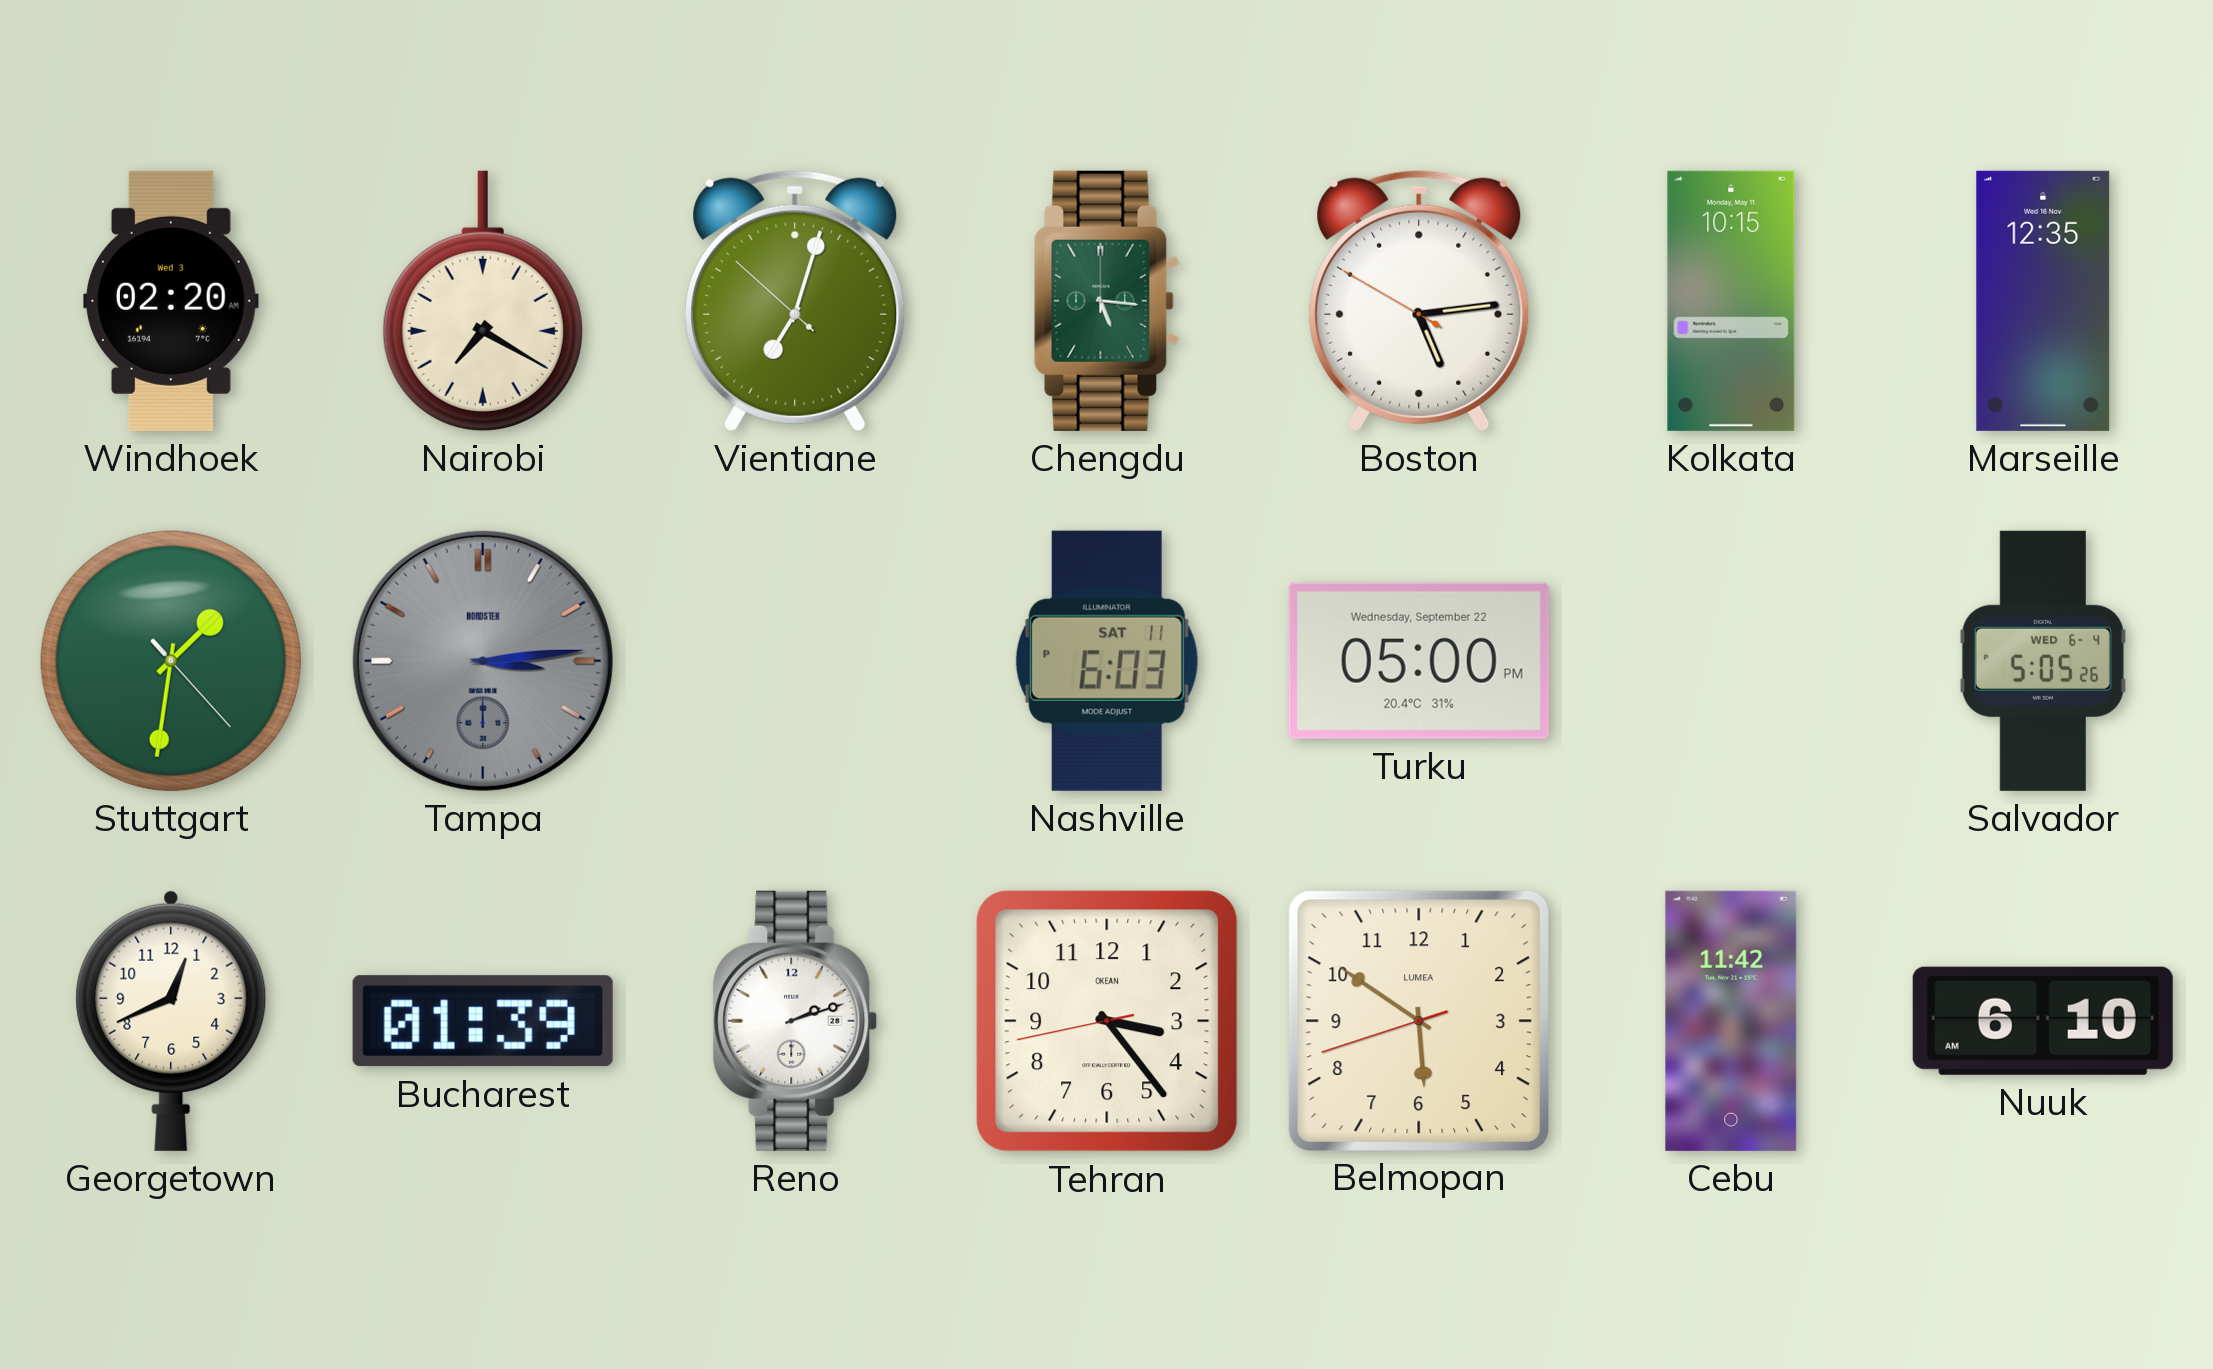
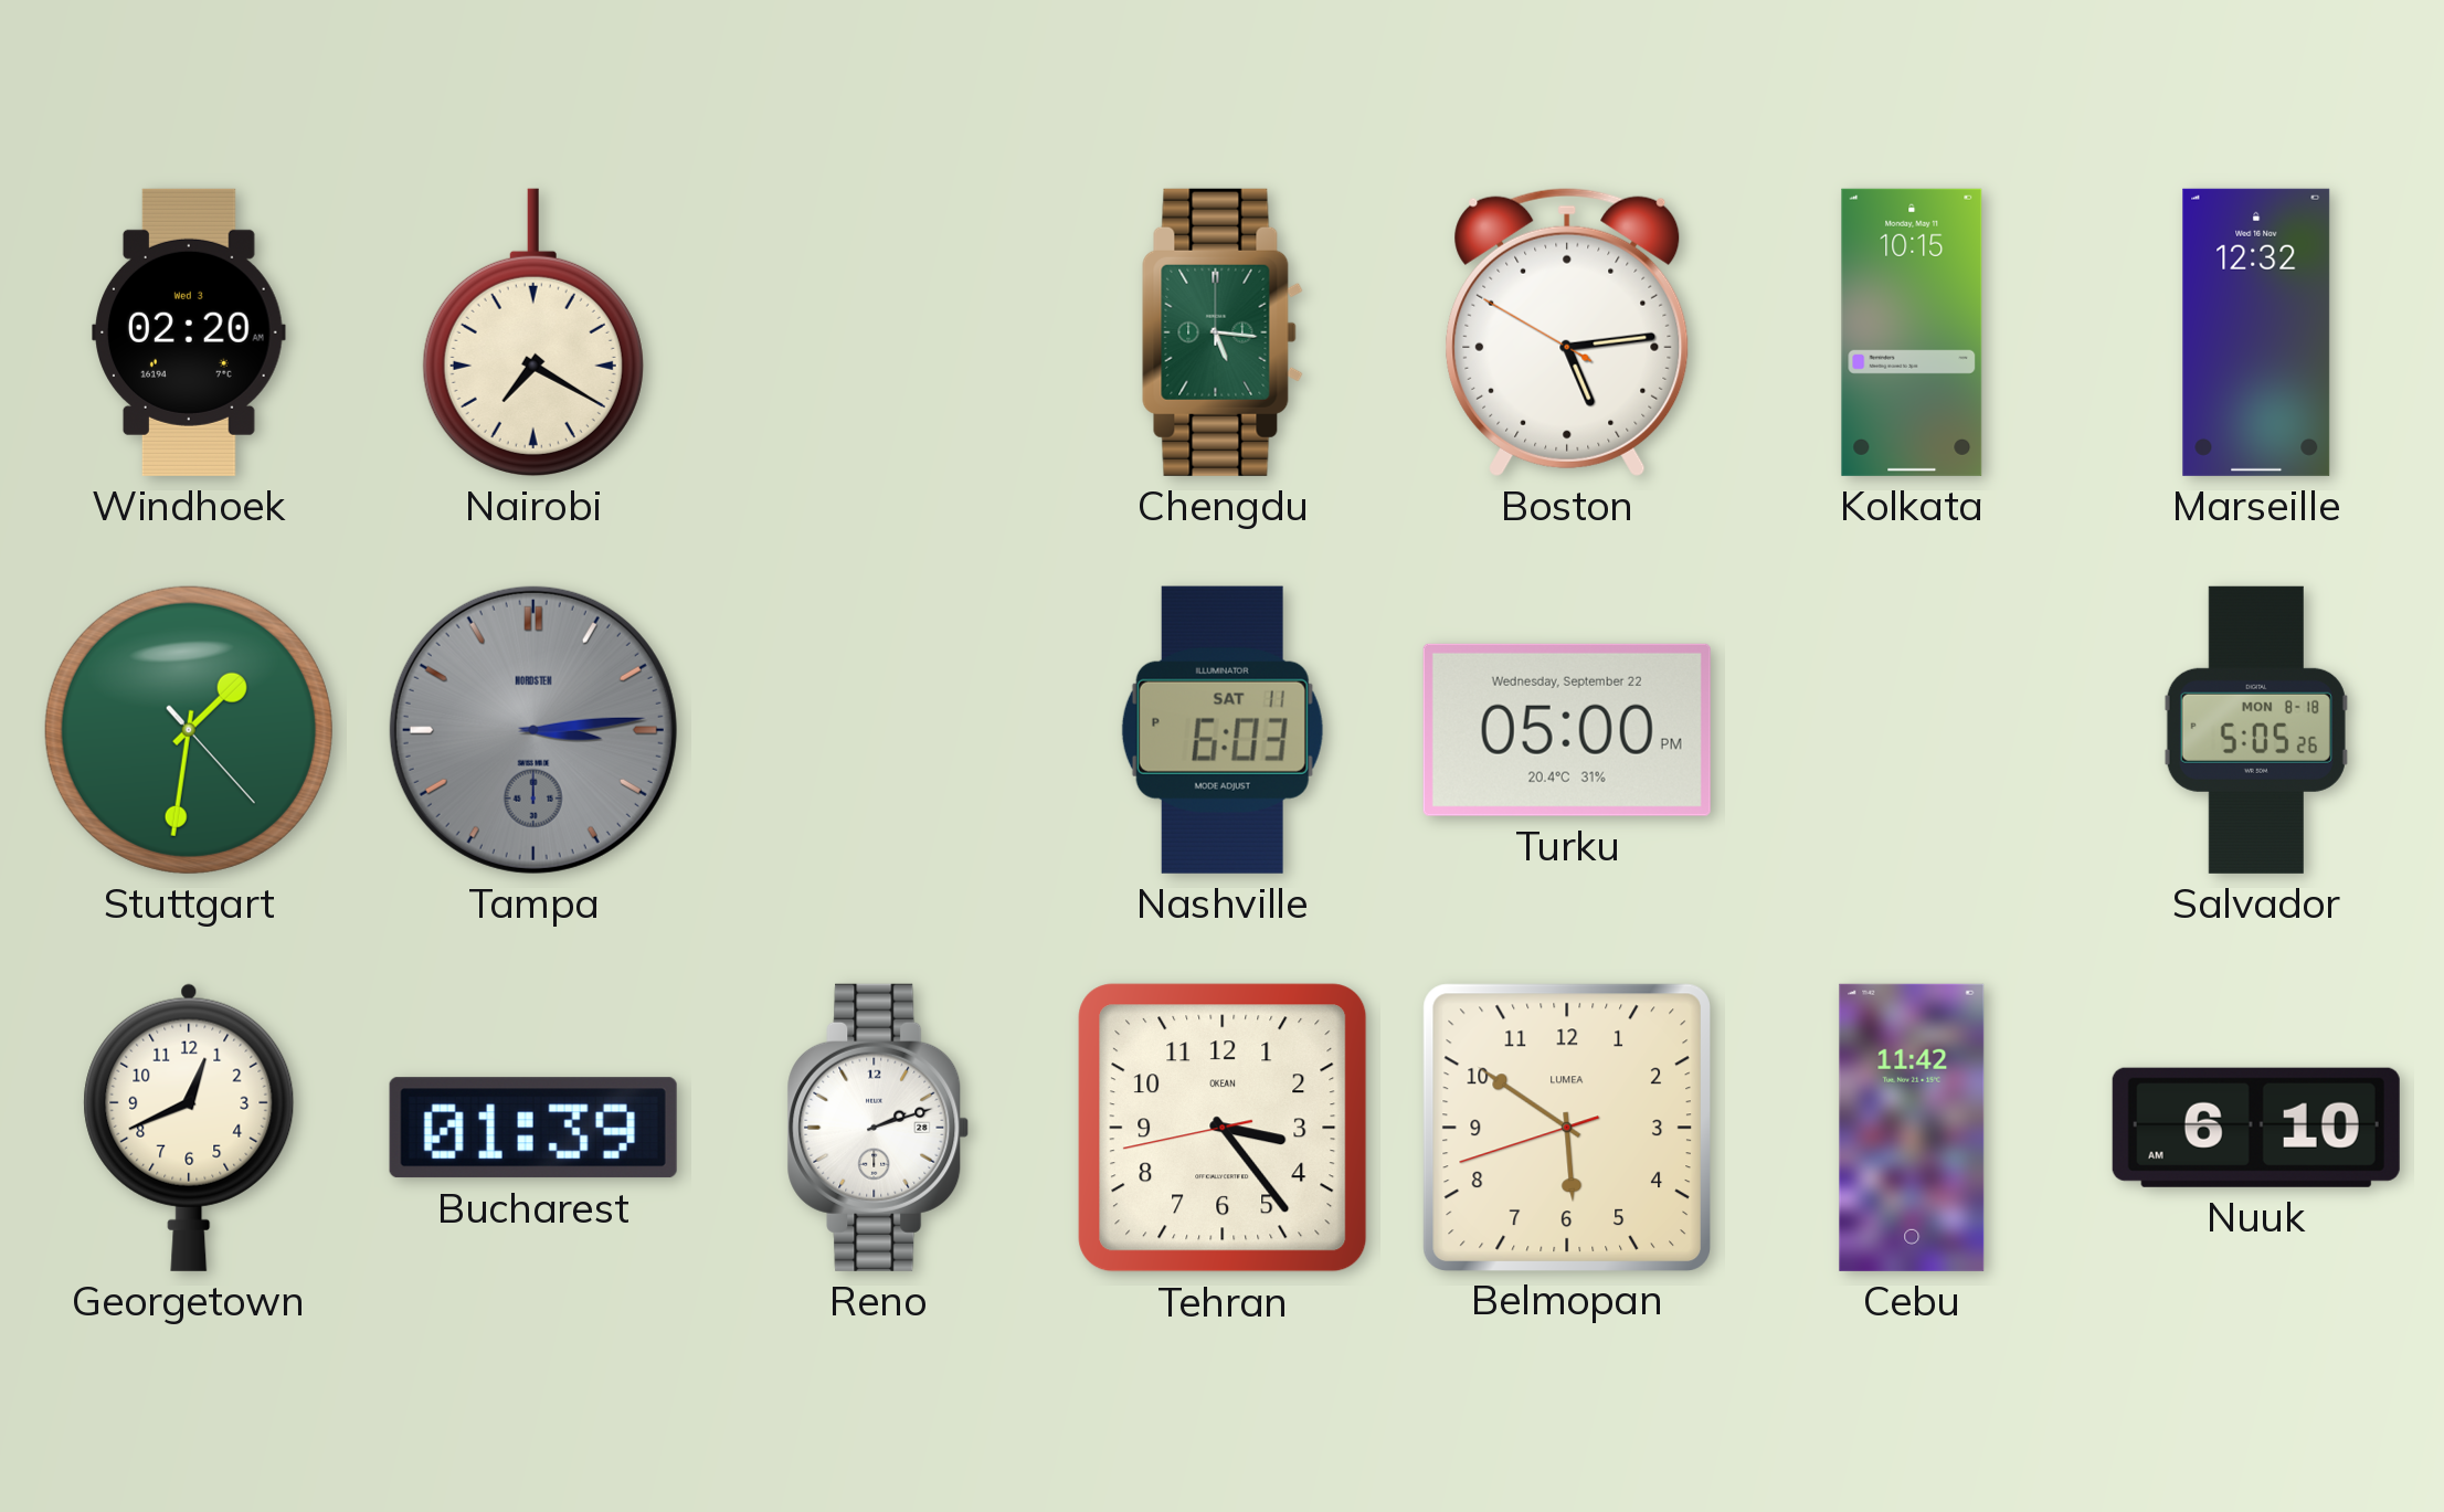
Vientiane: 7:02 -> none (795, 301)
Marseille: 12:35 -> 12:32 (2256, 332)
Salvador date: WED 6-4 -> MON 8-18 (2256, 730)
